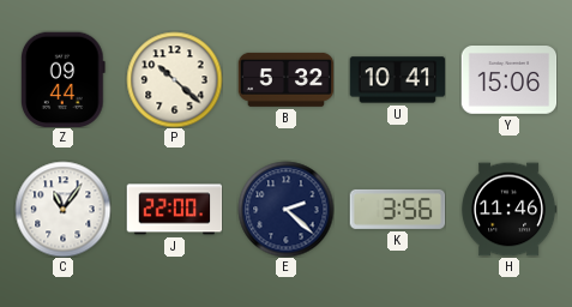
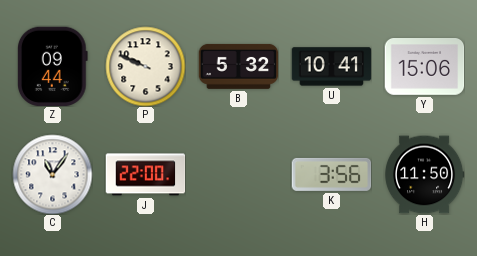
P: 10:22 -> 9:49 (145, 66)
E: 2:22 -> none (285, 209)
H: 11:46 -> 11:50 (424, 175)
